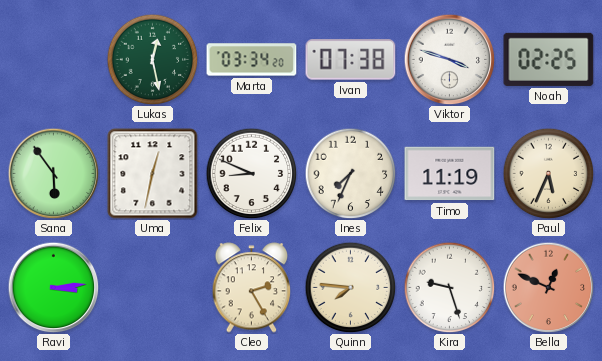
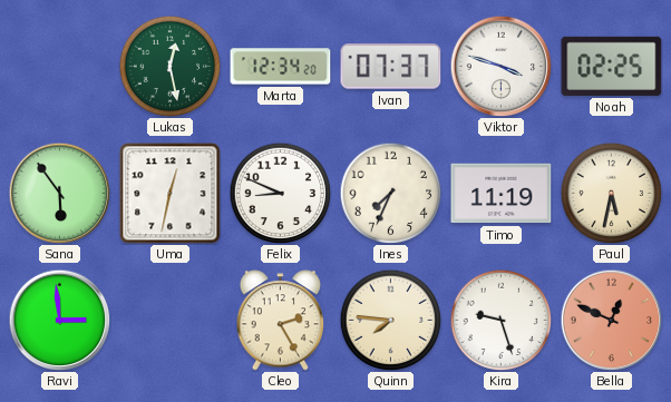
Marta: 03:34 -> 12:34 (281, 67)
Ivan: 07:38 -> 07:37 (391, 67)
Paul: 5:34 -> 5:32 (611, 193)
Ravi: 3:14 -> 2:59 (59, 320)
